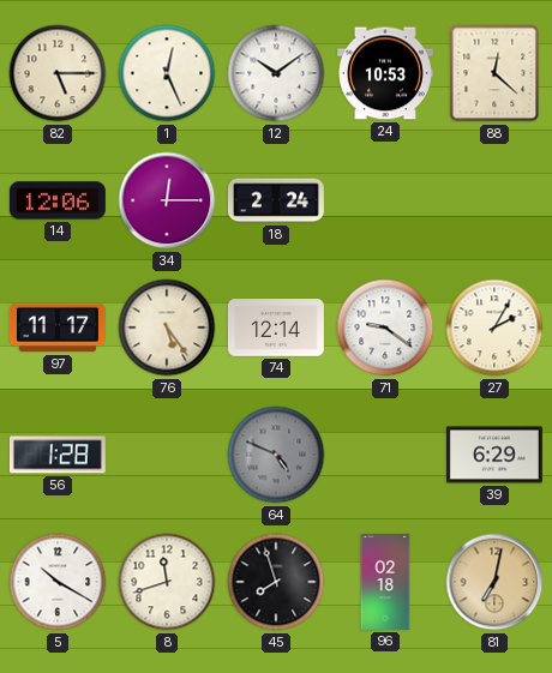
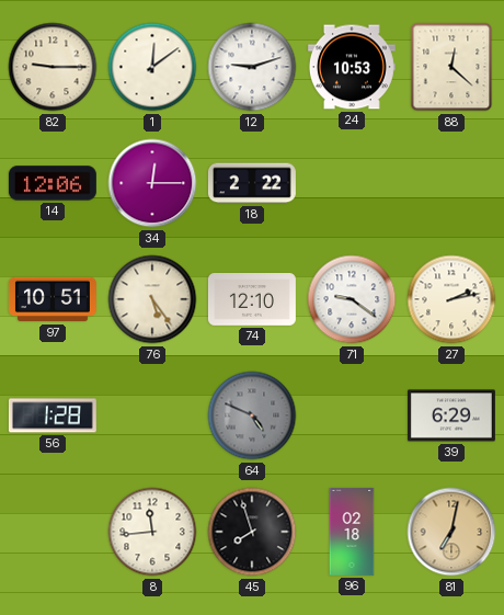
82: 5:15 -> 9:15 (53, 67)
1: 12:26 -> 12:09 (152, 67)
12: 10:09 -> 9:12 (252, 67)
18: 2:24 -> 2:22 (252, 183)
97: 11:17 -> 10:51 (53, 299)
74: 12:14 -> 12:10 (252, 300)
27: 2:05 -> 2:13 (451, 299)
5: 10:20 -> none (58, 582)
8: 11:42 -> 11:44 (152, 532)
